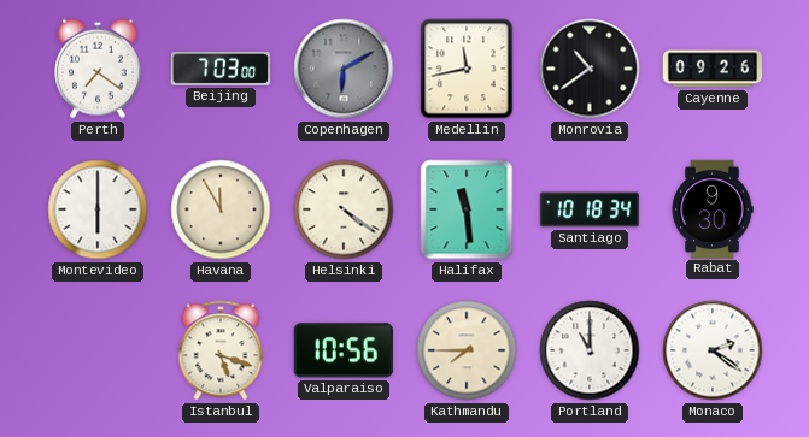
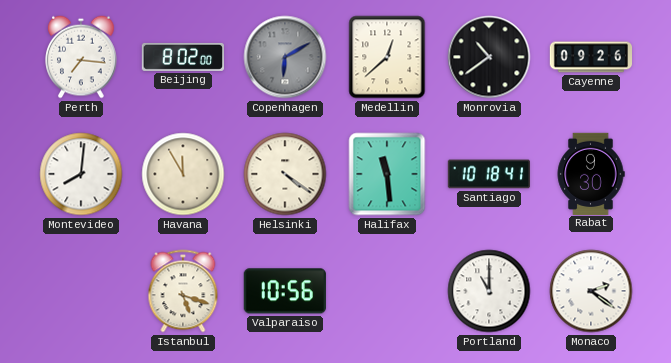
Perth: 7:21 -> 7:16 (81, 57)
Beijing: 7:03 -> 8:02 (182, 57)
Medellin: 11:43 -> 12:38 (387, 57)
Montevideo: 6:00 -> 8:01 (81, 174)
Santiago: 10:18:34 -> 10:18:41 (488, 174)
Kathmandu: 7:45 -> none (467, 350)
